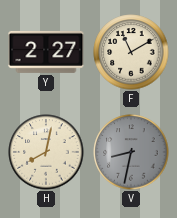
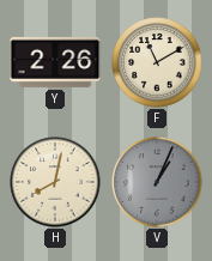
Y: 2:27 -> 2:26 (55, 62)
V: 8:32 -> 1:04 (157, 182)
